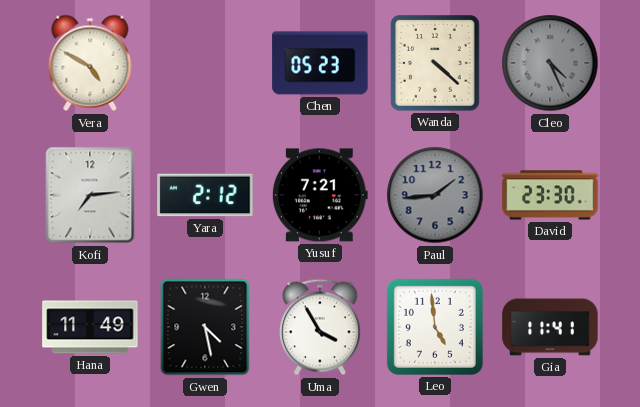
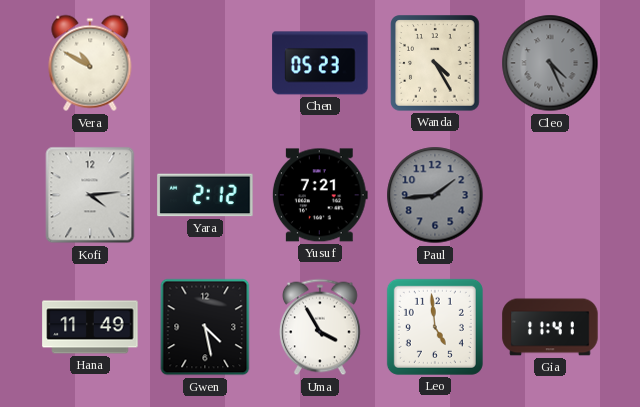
Vera: 4:50 -> 10:50 (90, 63)
Wanda: 4:22 -> 4:25 (435, 63)
Kofi: 7:14 -> 4:14 (90, 195)
David: 23:30 -> none (550, 195)
